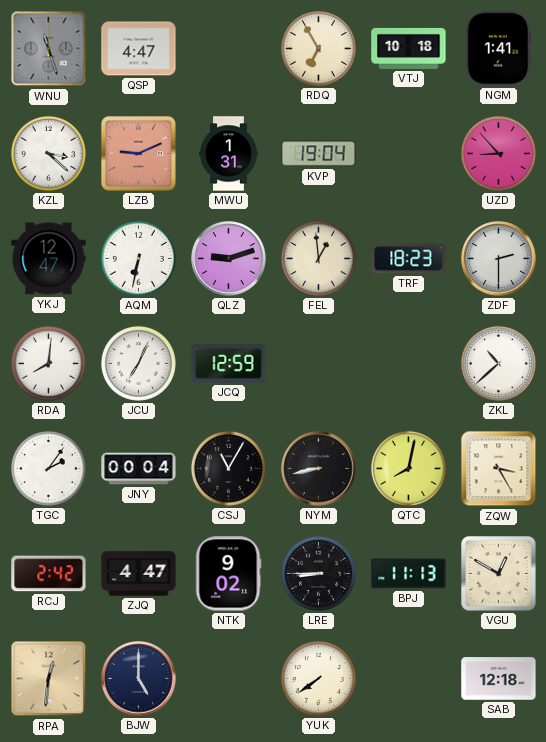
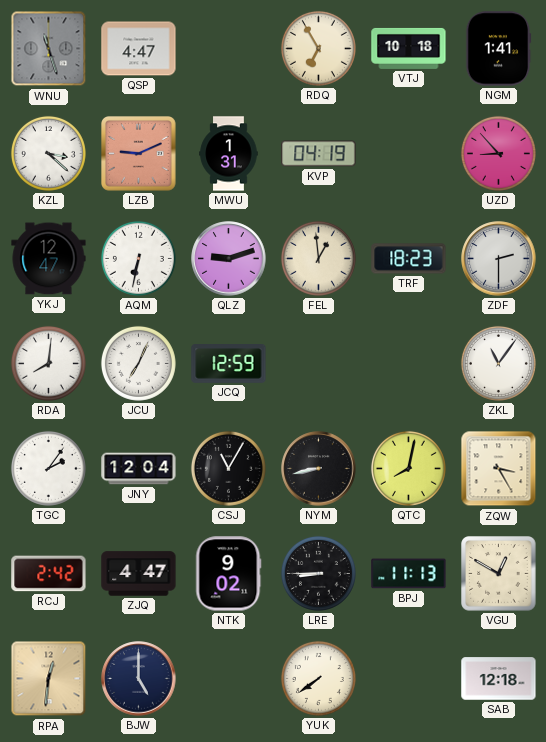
KVP: 19:04 -> 04:19 (319, 154)
ZKL: 10:38 -> 11:06 (498, 363)
JNY: 00:04 -> 12:04 (139, 469)
